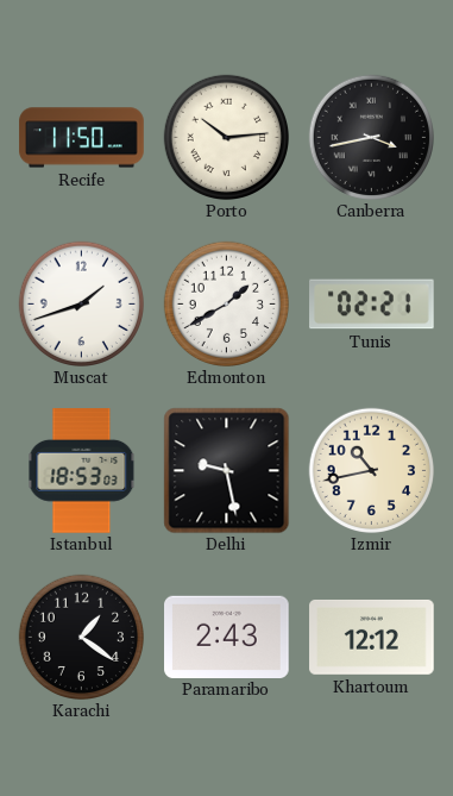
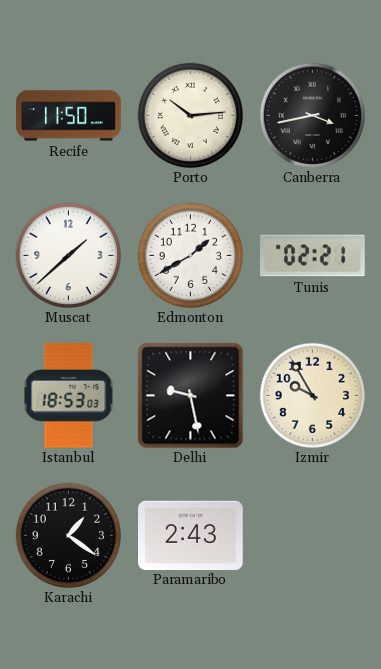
Muscat: 1:42 -> 1:38 (68, 255)
Izmir: 10:43 -> 9:55 (312, 395)
Khartoum: 12:12 -> none (372, 637)
